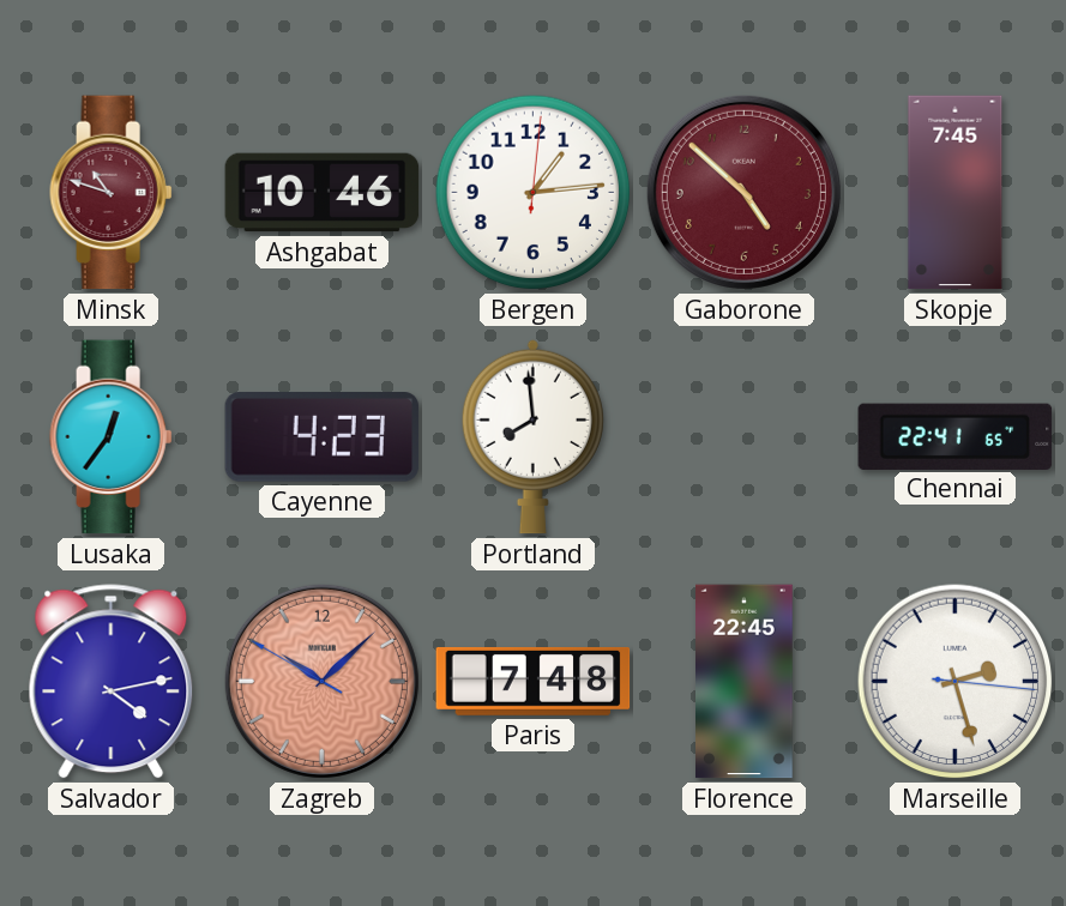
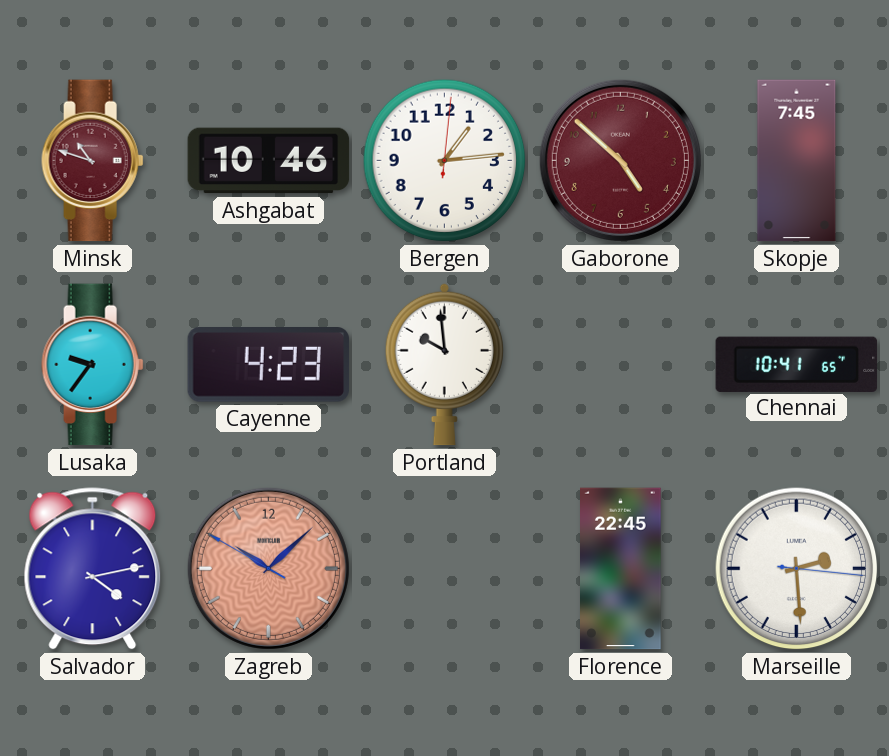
Lusaka: 12:36 -> 9:36 (93, 365)
Portland: 7:59 -> 9:59 (444, 364)
Chennai: 22:41 -> 10:41 (797, 364)
Paris: 7:48 -> none (534, 681)
Marseille: 2:27 -> 2:29 (797, 569)
